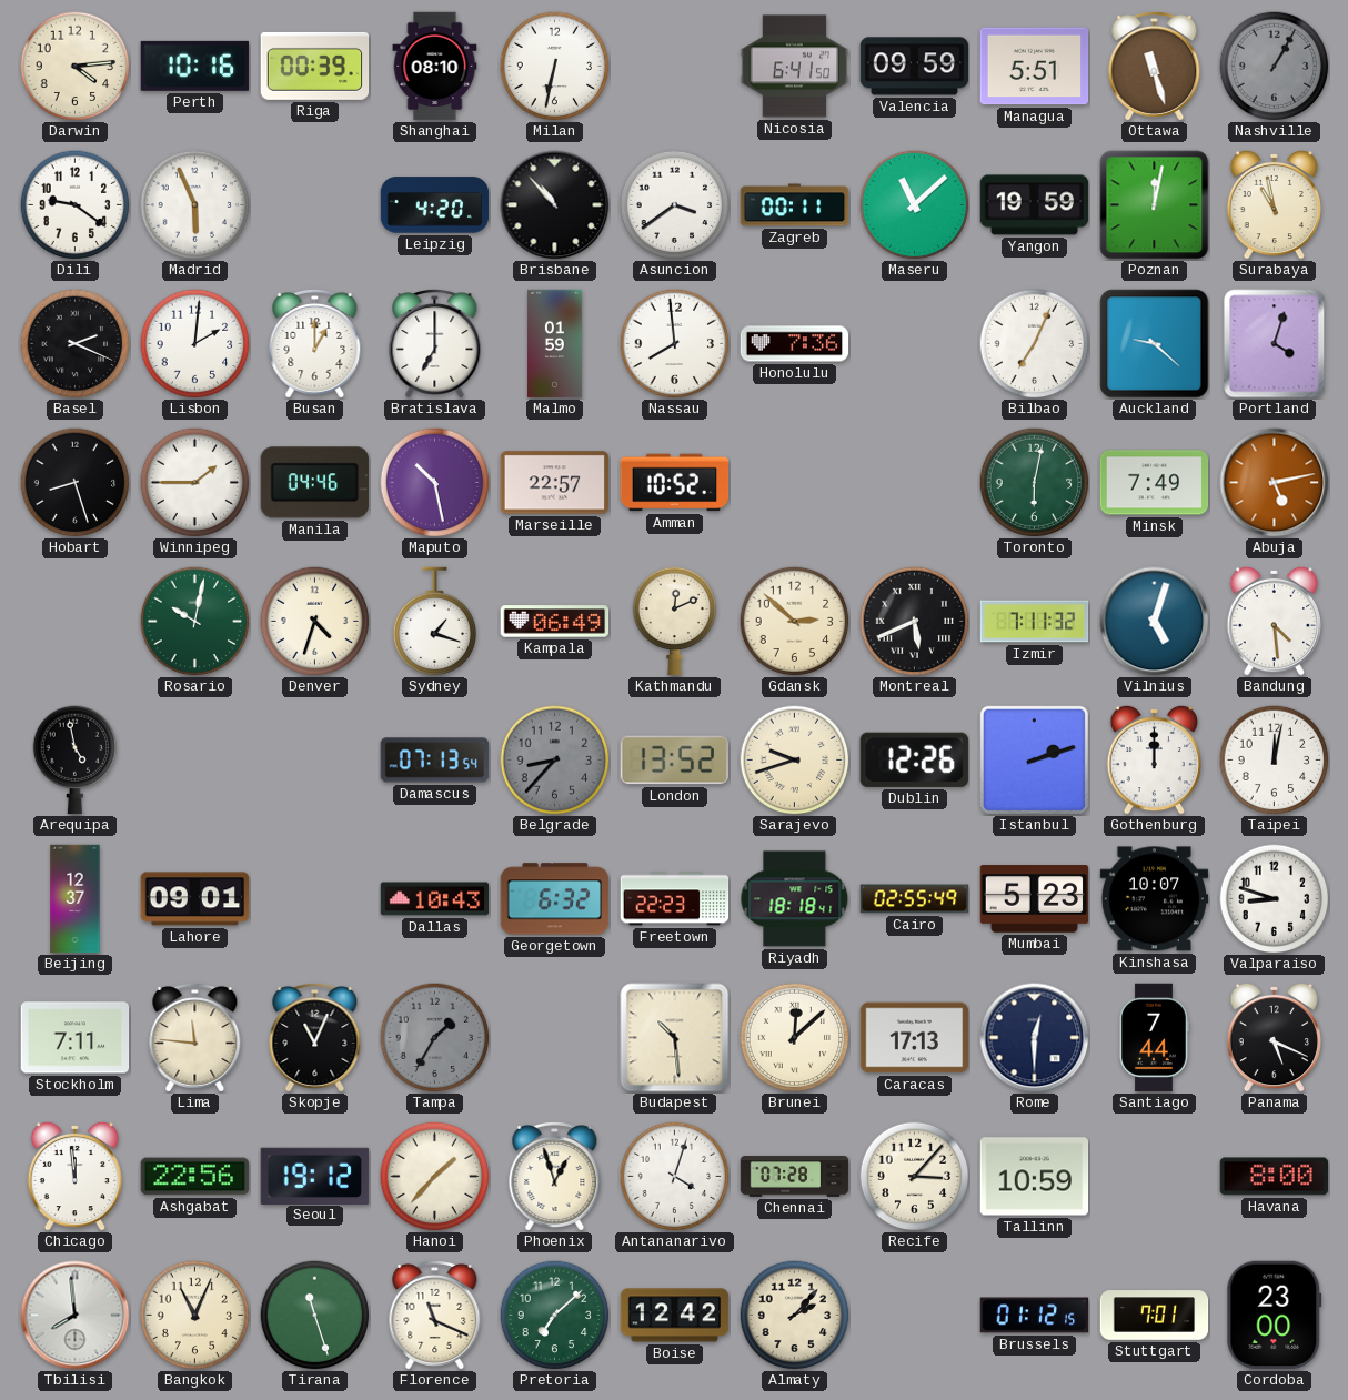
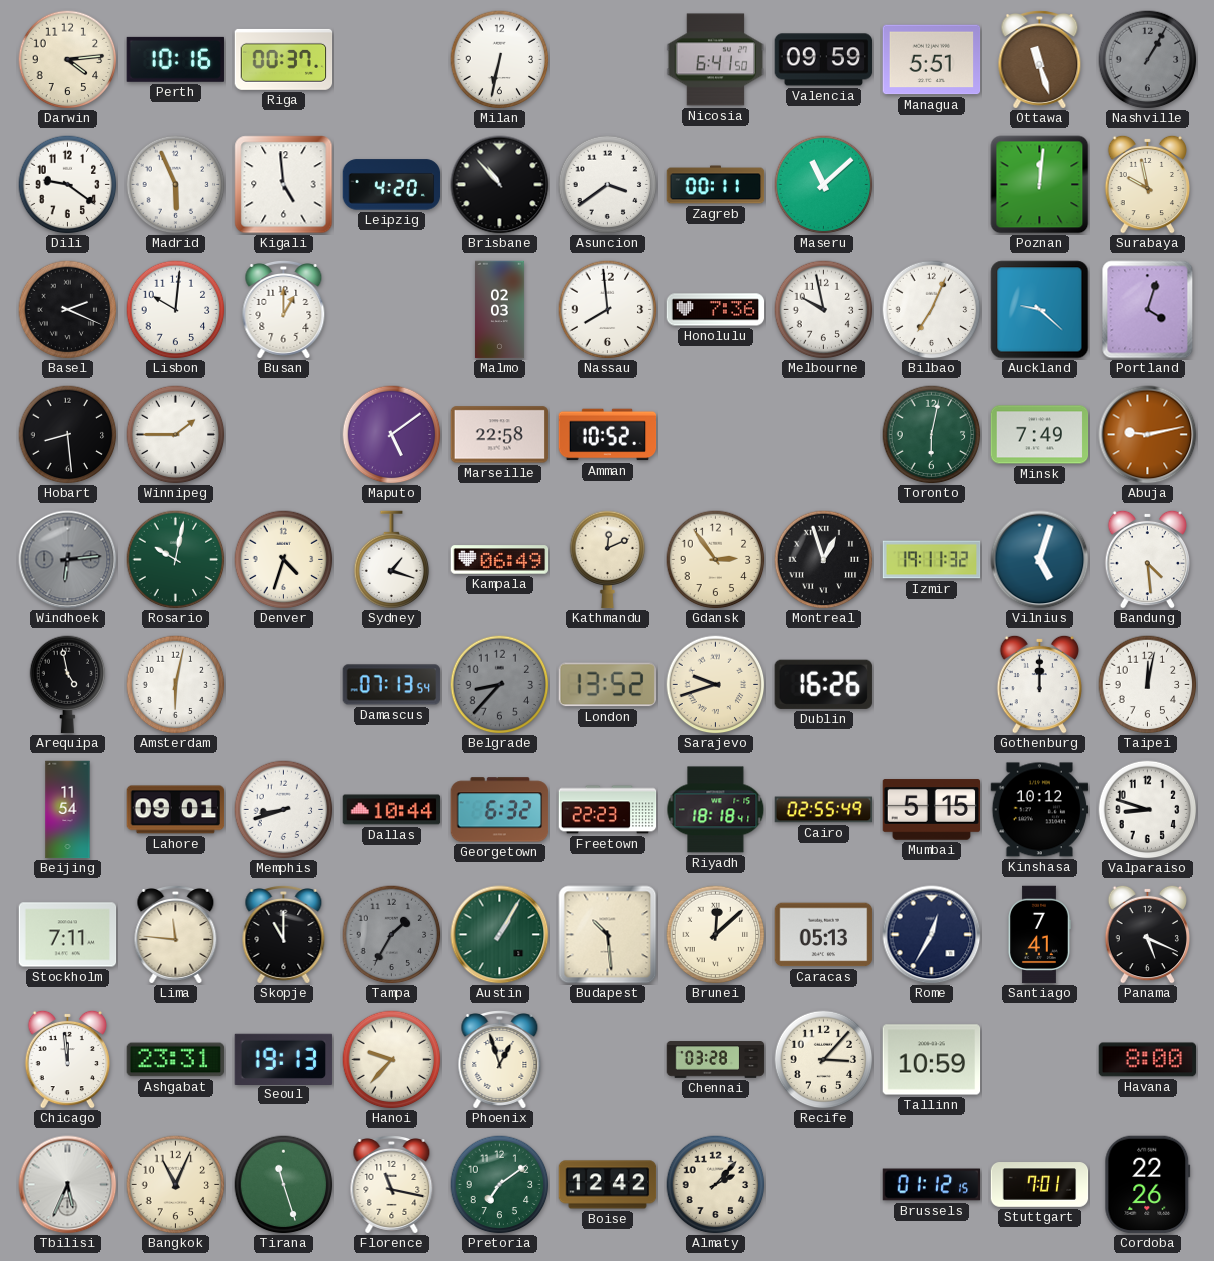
Riga: 00:39 -> 00:37 (284, 59)
Shanghai: 08:10 -> none (435, 67)
Kigali: none -> 4:59 (284, 185)
Yangon: 19:59 -> none (1035, 205)
Poznan: 12:02 -> 12:01 (1040, 185)
Surabaya: 10:58 -> 9:58 (1148, 184)
Lisbon: 2:01 -> 10:01 (176, 310)
Bratislava: 7:00 -> none (435, 344)
Malmo: 01:59 -> 02:03 (499, 310)
Melbourne: none -> 9:58 (824, 310)
Hobart: 8:27 -> 8:29 (68, 435)
Manila: 04:46 -> none (314, 483)
Maputo: 10:28 -> 5:09 (392, 435)
Marseille: 22:57 -> 22:58 (500, 435)
Abuja: 5:13 -> 9:13 (1148, 435)
Windhoek: none -> 6:14 (68, 560)
Gdansk: 2:52 -> 2:54 (716, 560)
Montreal: 5:41 -> 12:57 (824, 560)
Izmir: 7:11 -> 19:11 (932, 560)
Amsterdam: none -> 6:02 (176, 685)
Dublin: 12:26 -> 16:26 (823, 684)
Istanbul: 2:12 -> none (1034, 759)
Beijing: 12:37 -> 11:54 (68, 810)
Memphis: none -> 8:42 (284, 810)
Dallas: 10:43 -> 10:44 (392, 810)
Mumbai: 5:23 -> 5:15 (932, 810)
Kinshasa: 10:07 -> 10:12 (1040, 810)
Skopje: 11:04 -> 11:00 (284, 935)
Austin: none -> 1:05 (500, 935)
Caracas: 17:13 -> 05:13 (824, 935)
Rome: 12:30 -> 12:35 (932, 935)
Santiago: 7:44 -> 7:41 (1039, 935)
Ashgabat: 22:56 -> 23:31 (176, 1060)
Seoul: 19:12 -> 19:13 (284, 1059)
Hanoi: 1:37 -> 9:37 (392, 1060)
Antananarivo: 4:03 -> none (675, 1177)
Chennai: 07:28 -> 03:28 (716, 1060)
Tbilisi: 7:59 -> 5:34 (68, 1185)
Florence: 11:19 -> 11:17 (392, 1185)
Pretoria: 7:08 -> 7:09 (500, 1185)
Cordoba: 23:00 -> 22:26 (1148, 1185)
